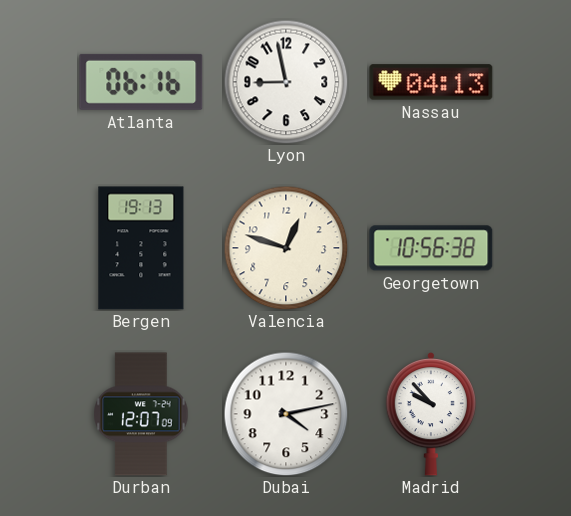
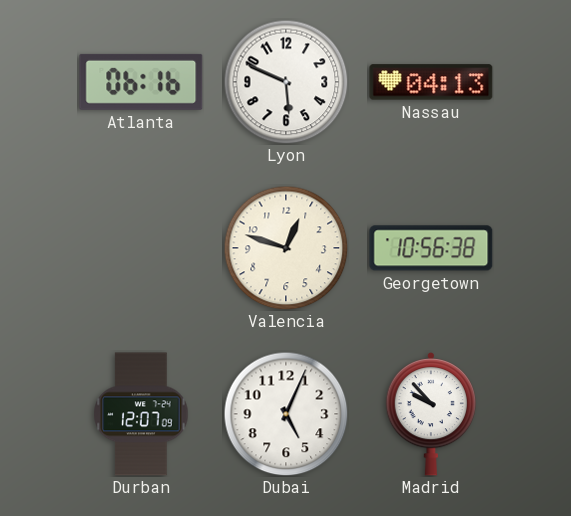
Lyon: 8:58 -> 5:49 (286, 82)
Bergen: 19:13 -> none (141, 248)
Dubai: 4:13 -> 5:04 (286, 414)
